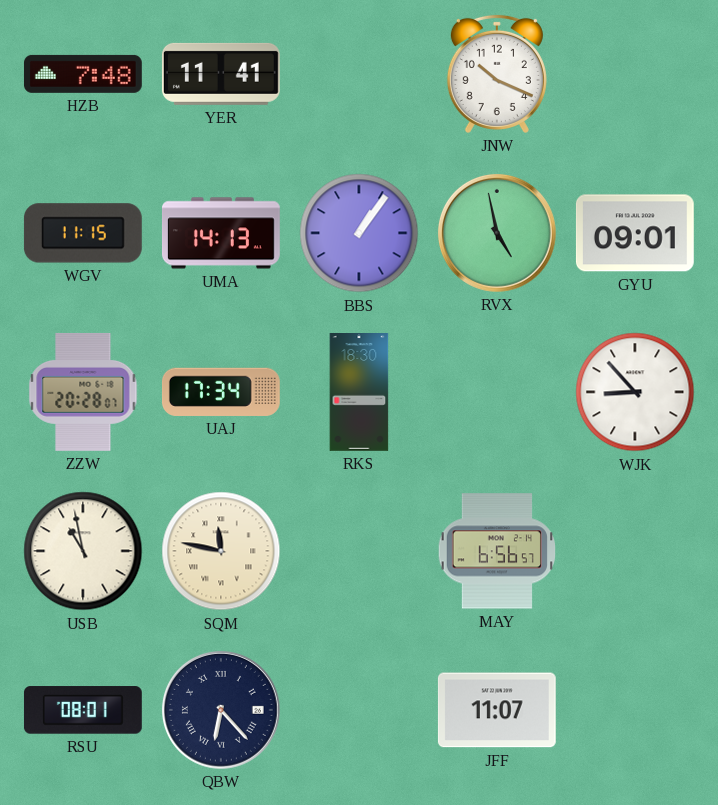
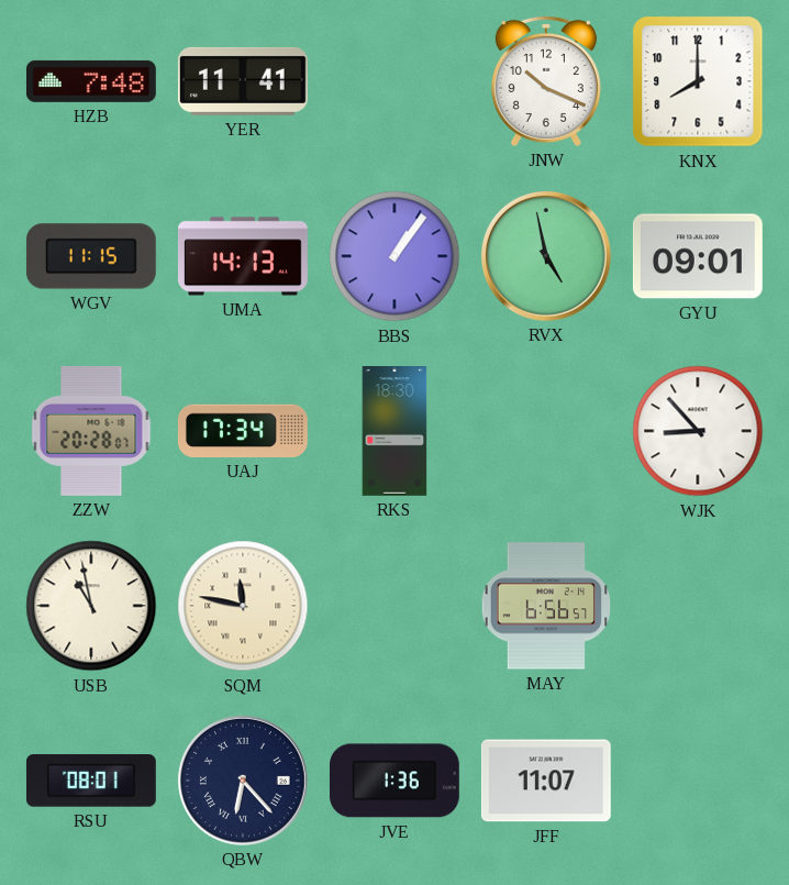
KNX: none -> 8:00 (698, 81)
JVE: none -> 1:36 (394, 781)
